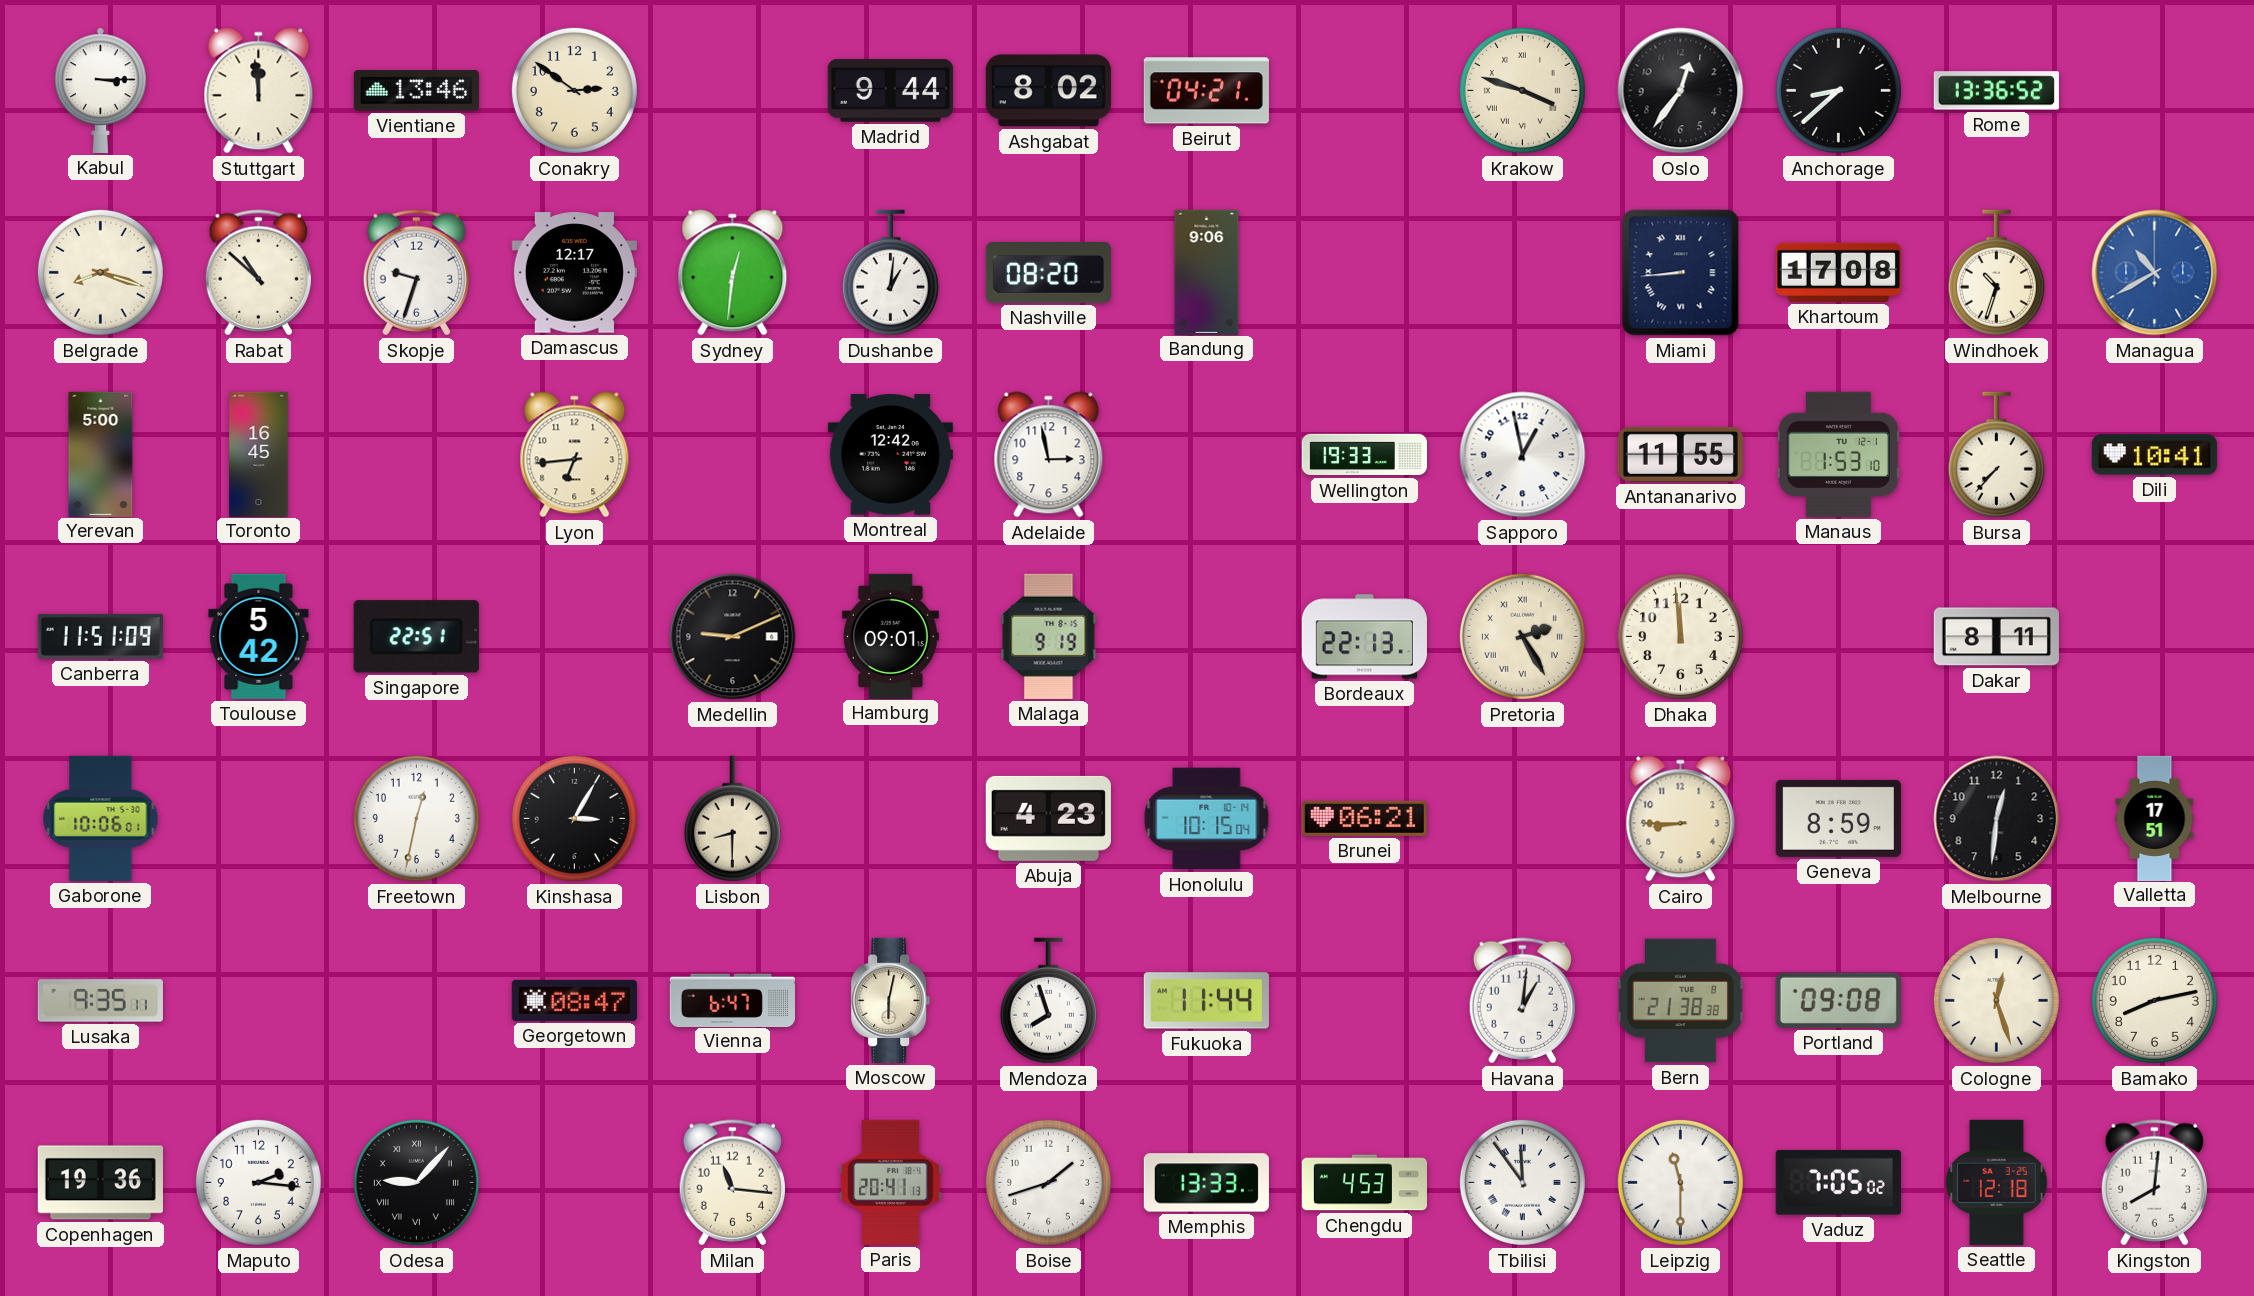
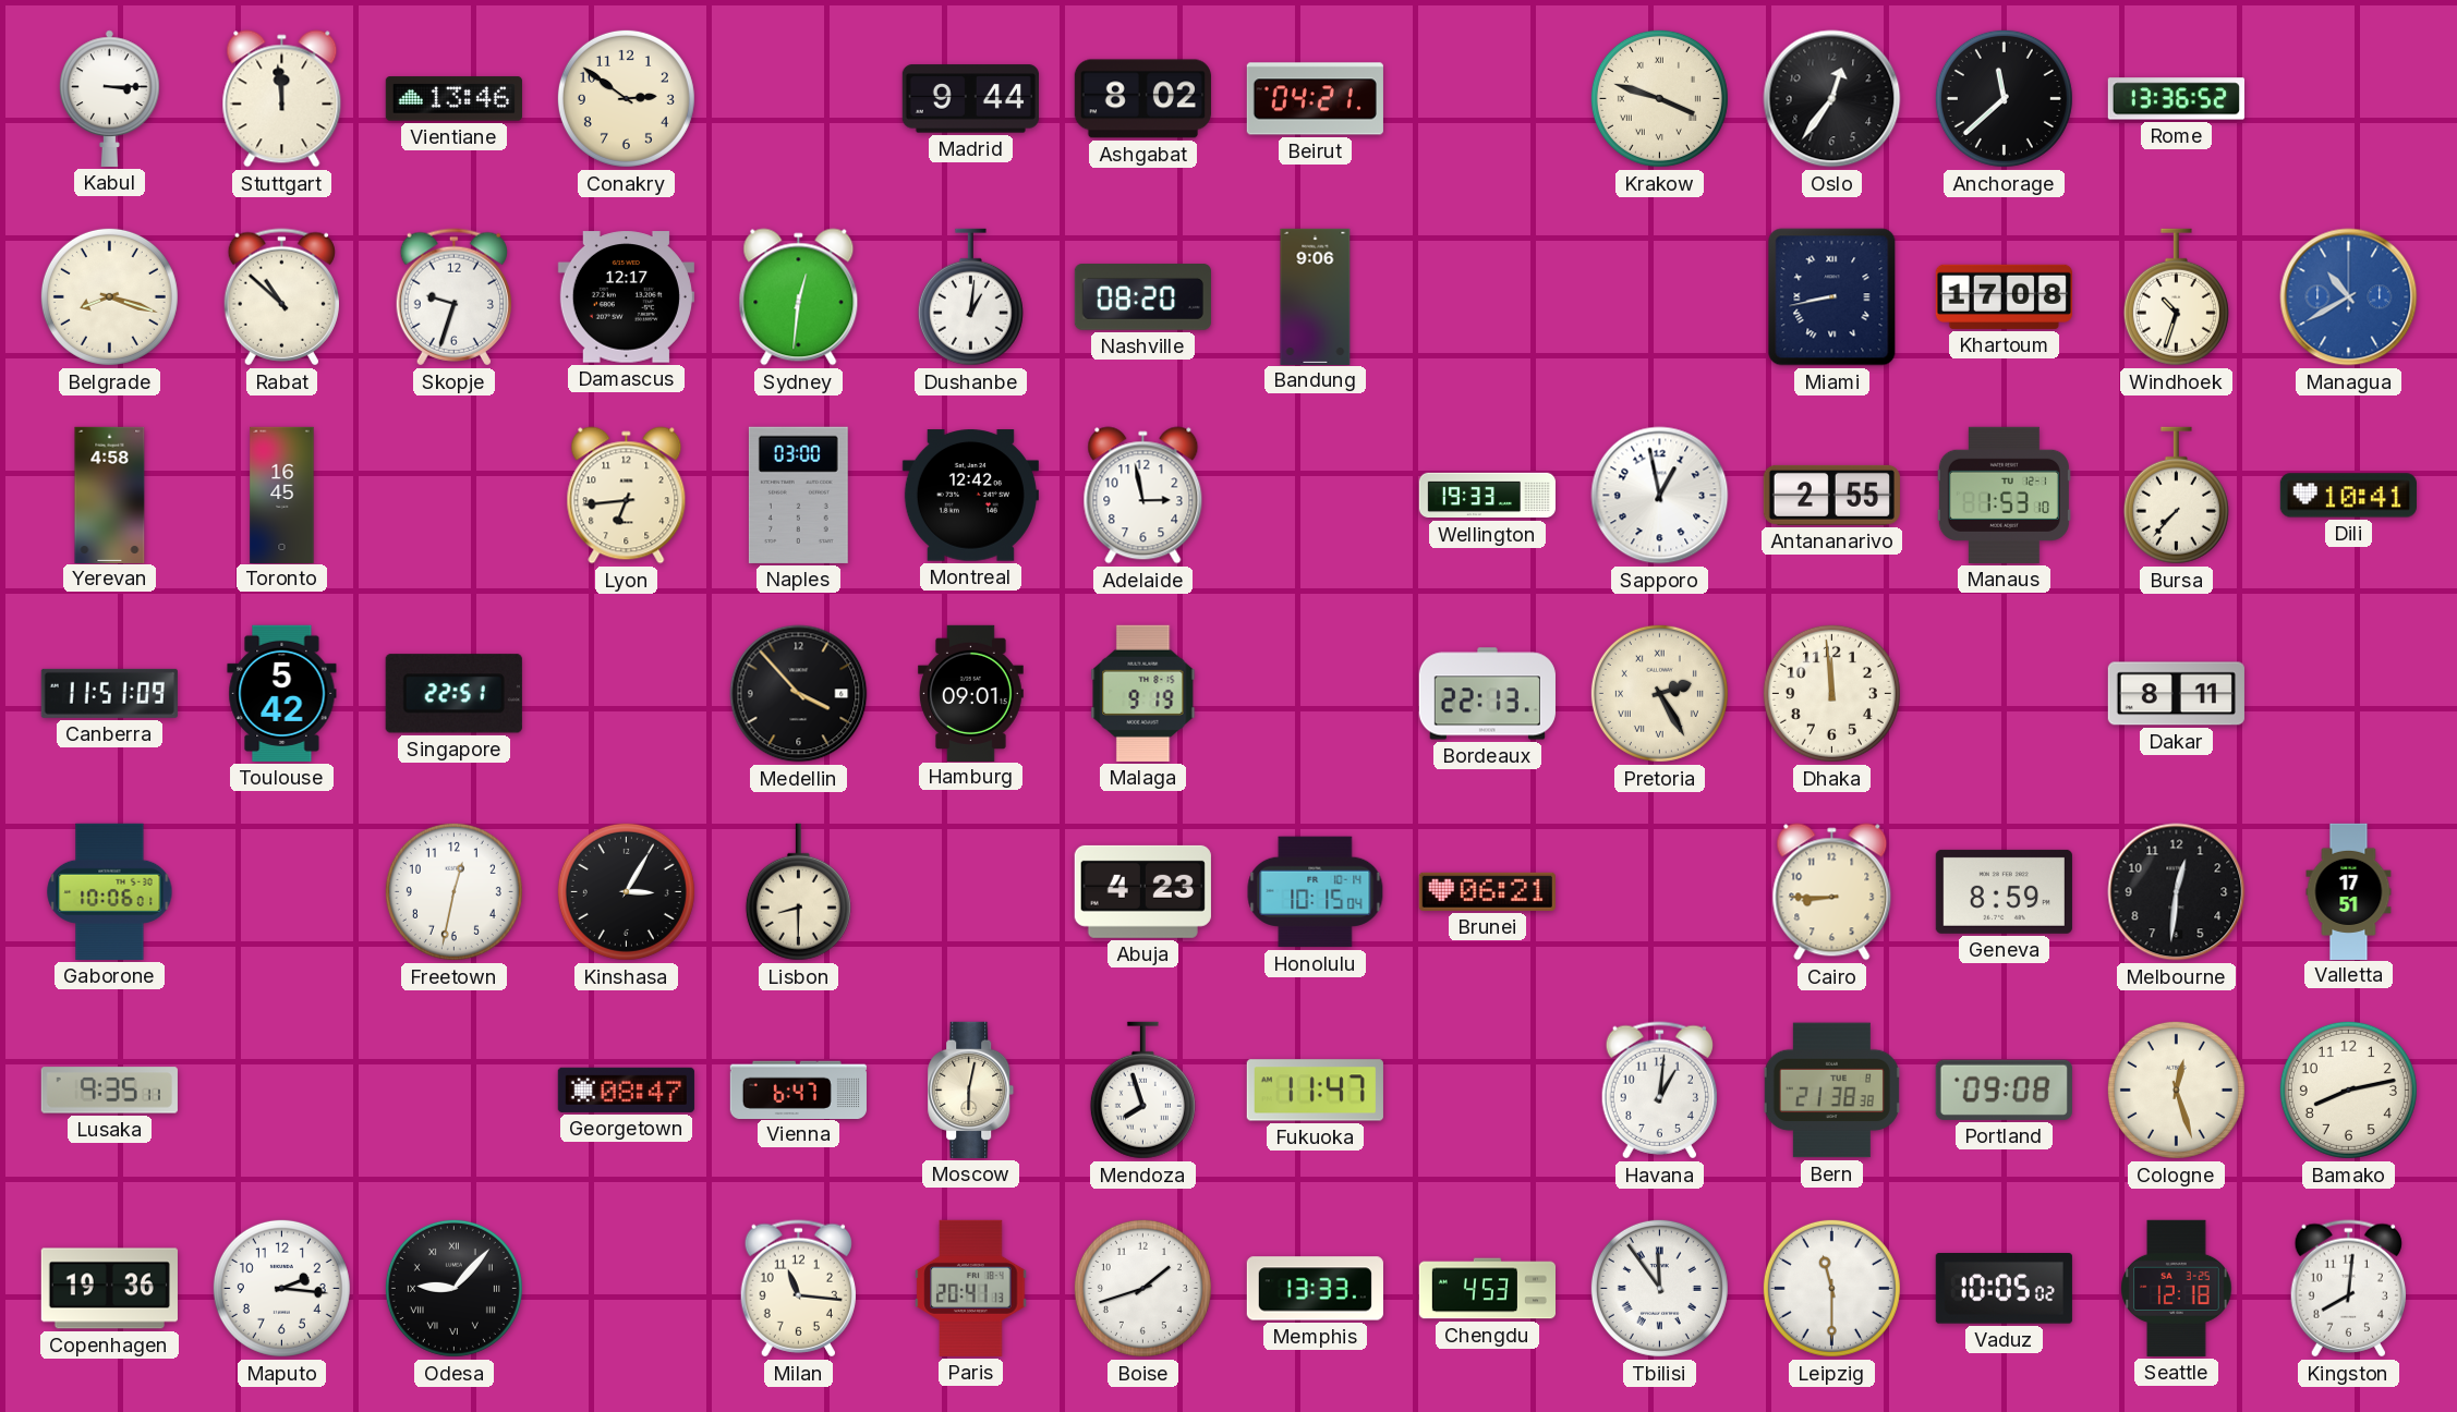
Anchorage: 8:38 -> 11:38 (2004, 98)
Miami: 8:44 -> 8:43 (1832, 297)
Yerevan: 5:00 -> 4:58 (110, 495)
Naples: none -> 03:00 (798, 495)
Antananarivo: 11:55 -> 2:55 (1831, 495)
Medellin: 9:11 -> 3:53 (799, 694)
Fukuoka: 11:44 -> 11:47 (1315, 1091)
Vaduz: 7:05 -> 10:05 (2004, 1289)
